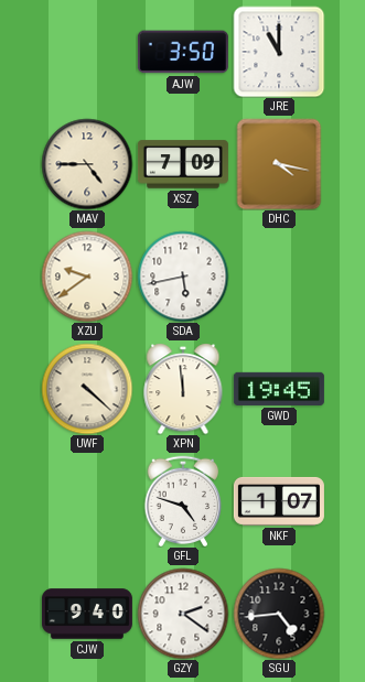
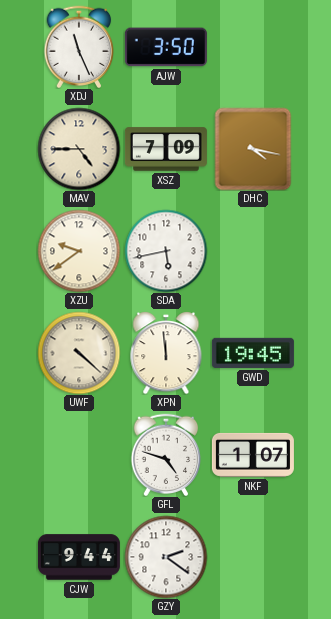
XDJ: none -> 11:26 (79, 47)
JRE: 11:00 -> none (279, 52)
CJW: 9:40 -> 9:44 (79, 557)
SGU: 4:44 -> none (279, 614)
